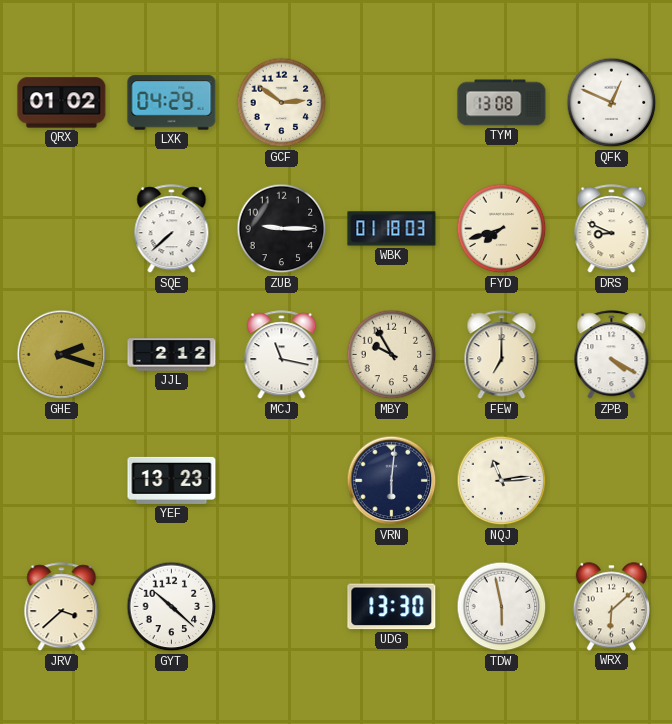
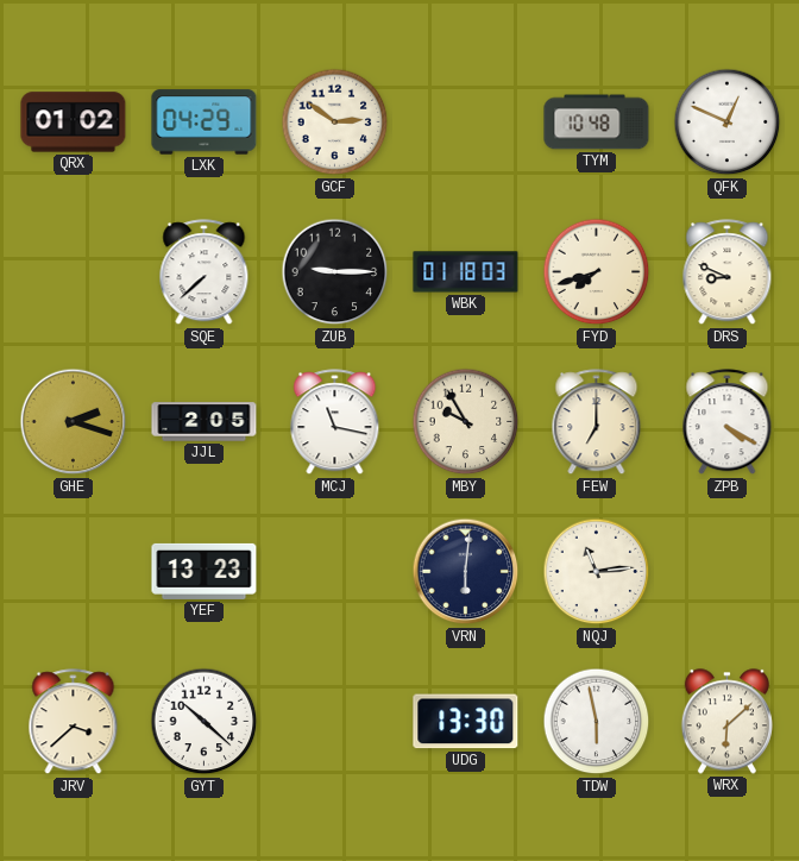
TYM: 13:08 -> 10:48 (597, 122)
JJL: 2:12 -> 2:05 (205, 422)
